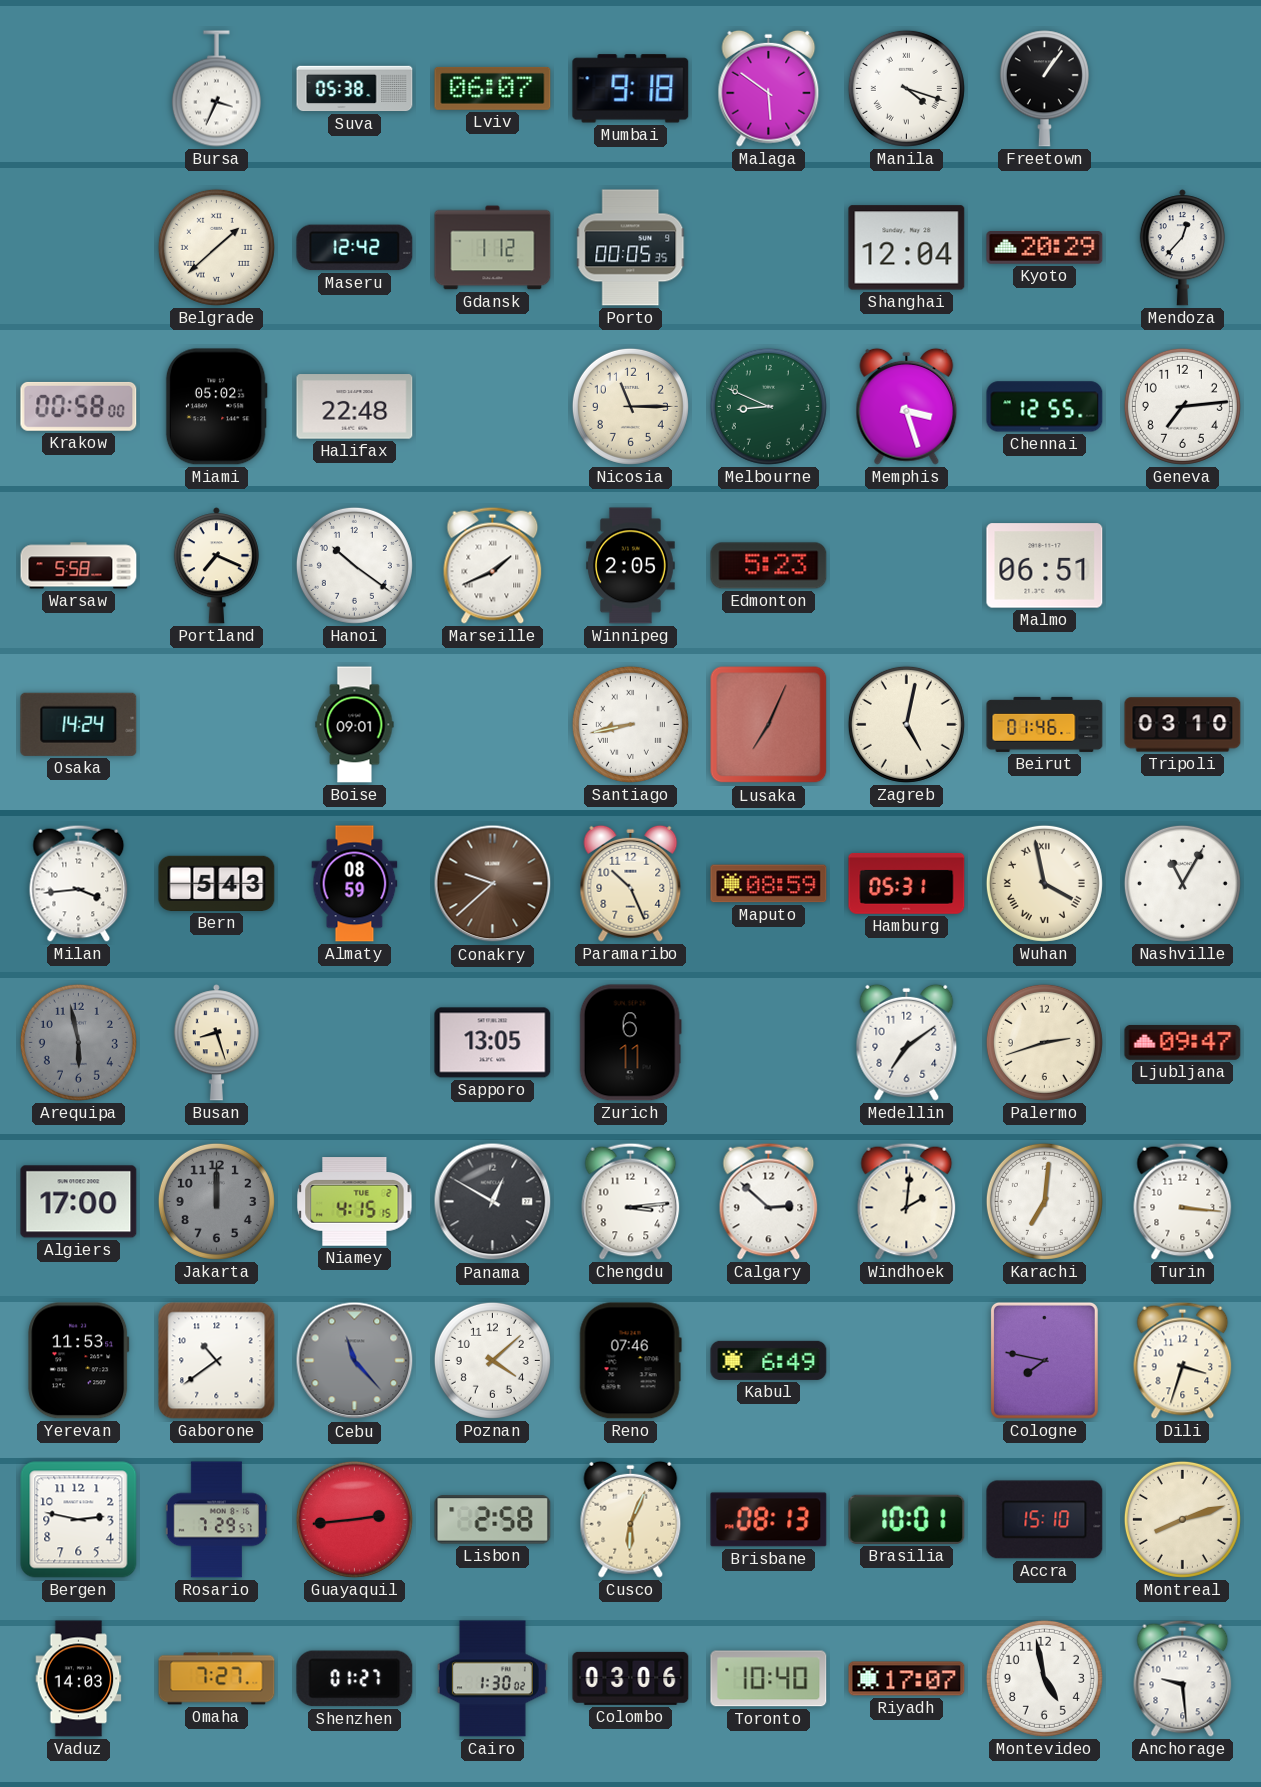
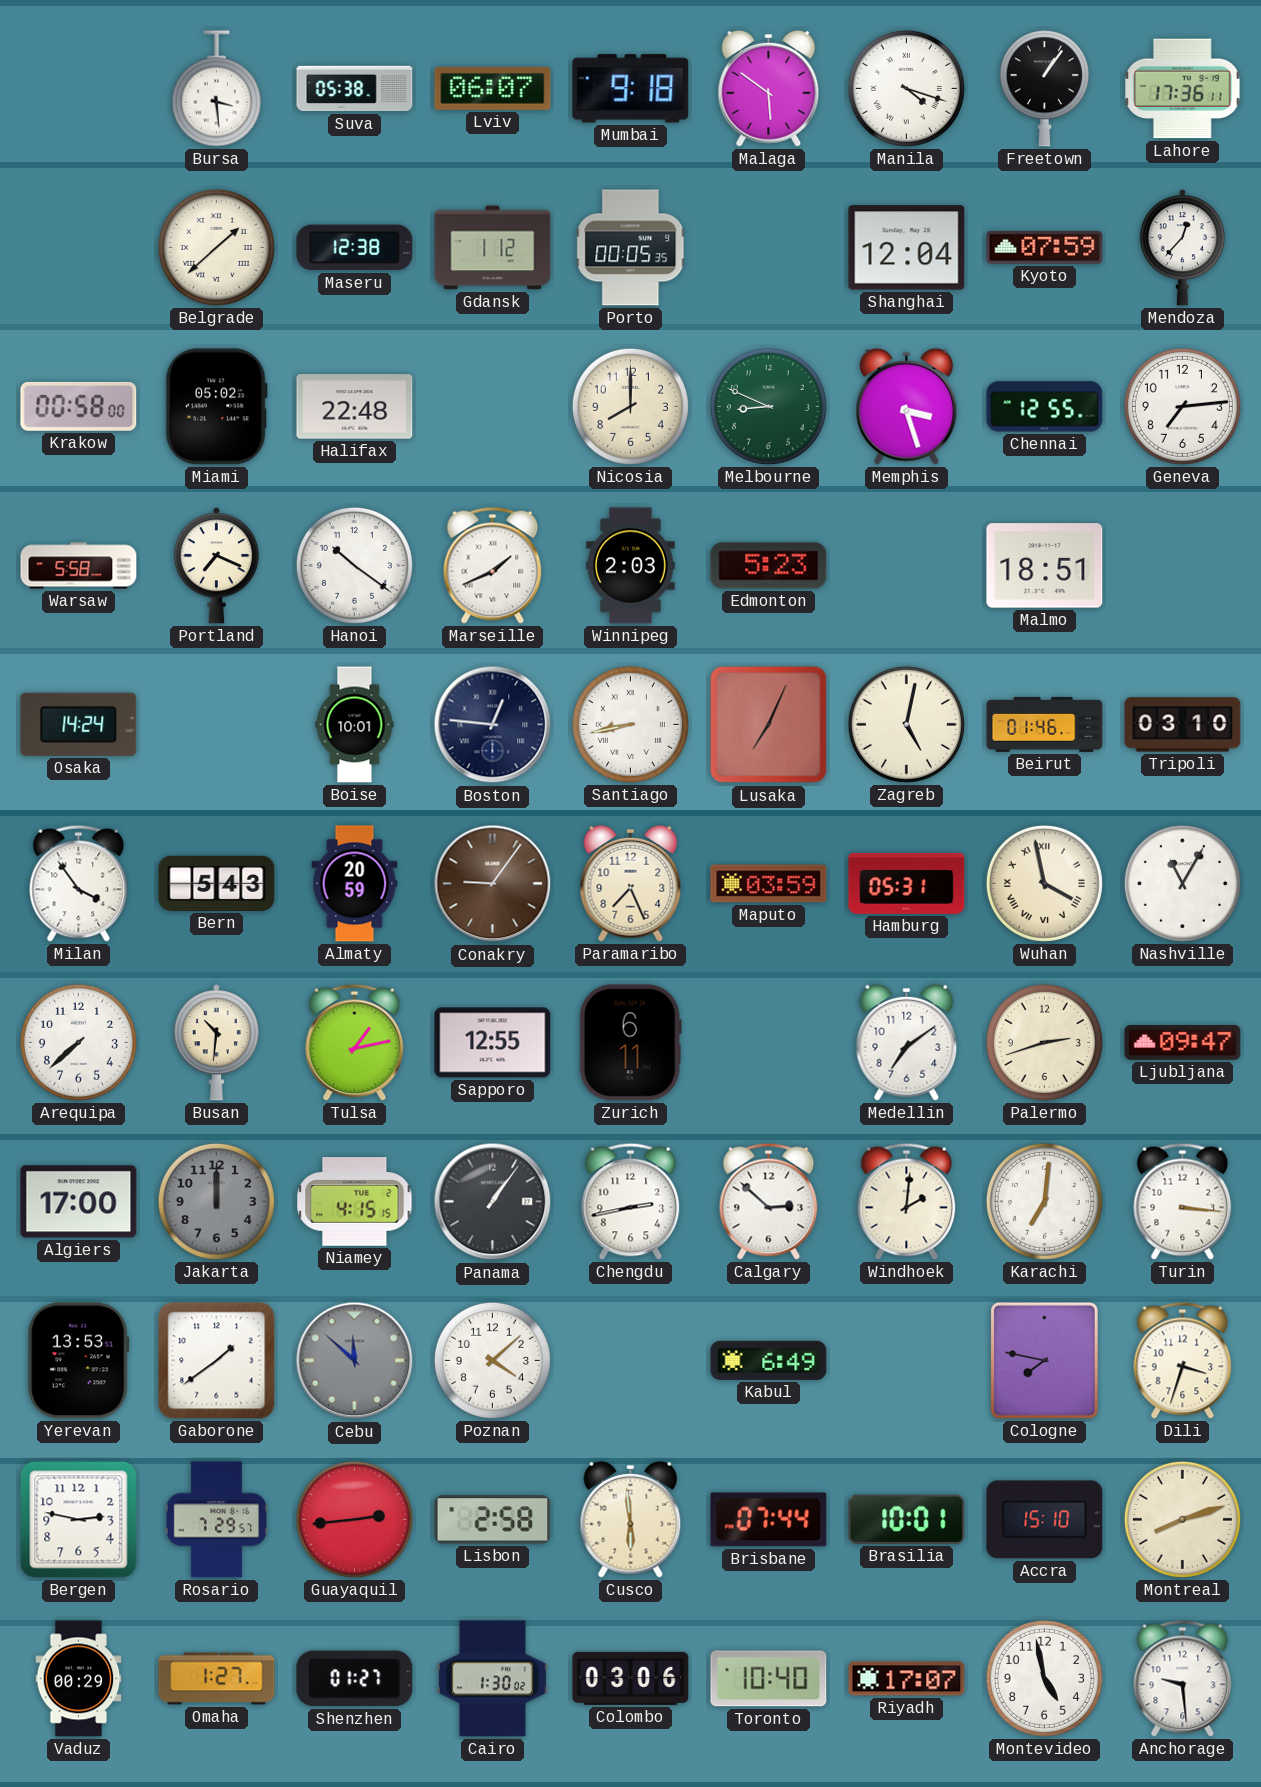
Bursa: 3:34 -> 3:29 (216, 89)
Lahore: none -> 17:36 (1183, 89)
Maseru: 12:42 -> 12:38 (355, 248)
Kyoto: 20:29 -> 07:59 (1045, 248)
Nicosia: 11:15 -> 8:00 (630, 406)
Winnipeg: 2:05 -> 2:03 (631, 566)
Malmo: 06:51 -> 18:51 (1045, 566)
Boise: 09:01 -> 10:01 (355, 725)
Boston: none -> 12:46 (493, 725)
Milan: 3:44 -> 3:54 (79, 883)
Almaty: 08:59 -> 20:59 (355, 884)
Conakry: 9:38 -> 9:06 (493, 884)
Paramaribo: 10:26 -> 7:26 (631, 883)
Maputo: 08:59 -> 03:59 (769, 884)
Arequipa: 5:58 -> 7:38 (78, 1042)
Arequipa dial: grey -> white (78, 1042)
Busan: 8:27 -> 10:31 (216, 1043)
Tulsa: none -> 1:13 (355, 1042)
Sapporo: 13:05 -> 12:55 (493, 1043)
Panama: 12:50 -> 1:06 (493, 1202)
Chengdu: 3:14 -> 2:43 (631, 1201)
Yerevan: 11:53 -> 13:53 (79, 1361)
Gaborone: 10:39 -> 1:39 (217, 1361)
Cebu: 11:23 -> 11:52 (355, 1361)
Reno: 07:46 -> none (630, 1361)
Cusco: 6:04 -> 5:59 (631, 1519)
Brisbane: 08:13 -> 07:44 (769, 1520)
Vaduz: 14:03 -> 00:29 (79, 1679)
Omaha: 7:27 -> 1:27 (217, 1679)
